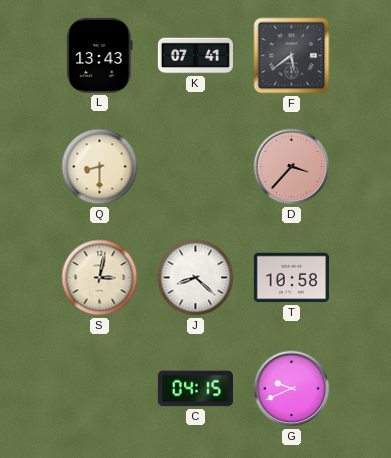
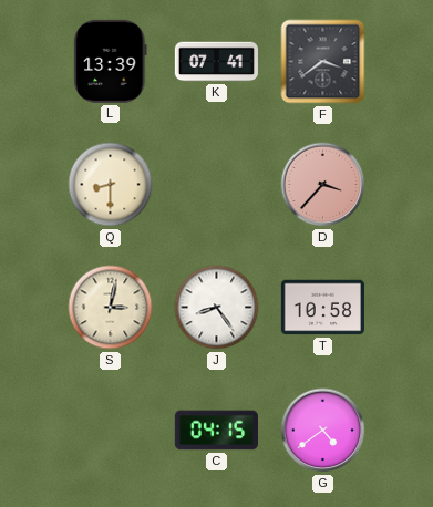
L: 13:43 -> 13:39 (111, 61)
F: 5:39 -> 3:39 (323, 62)
J: 8:22 -> 8:24 (217, 308)
G: 9:41 -> 4:39 (323, 431)
